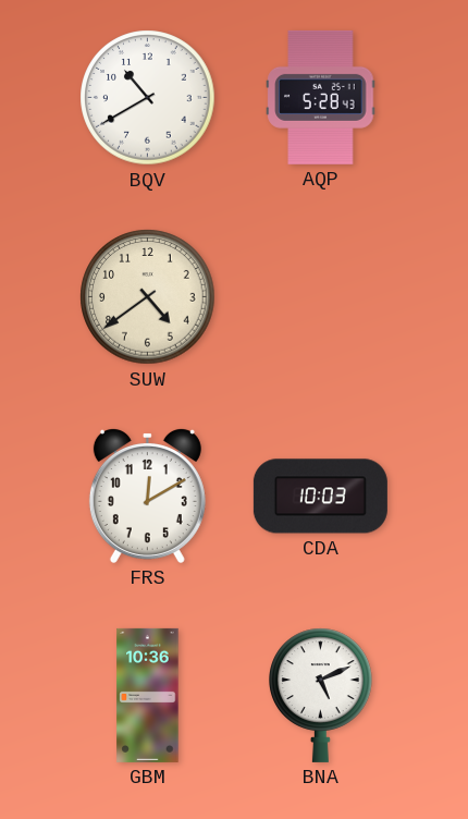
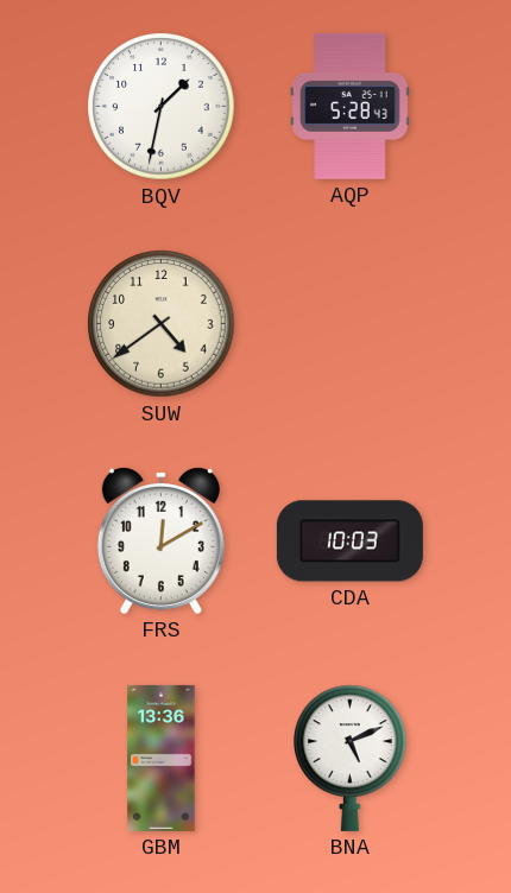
BQV: 10:40 -> 1:32 (162, 107)
GBM: 10:36 -> 13:36 (162, 758)
